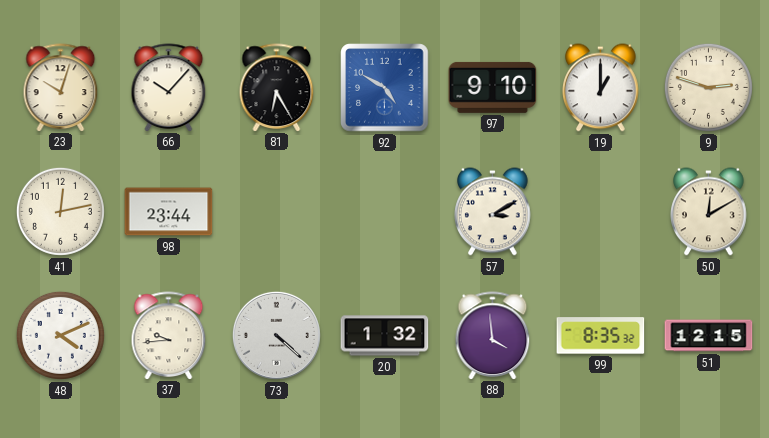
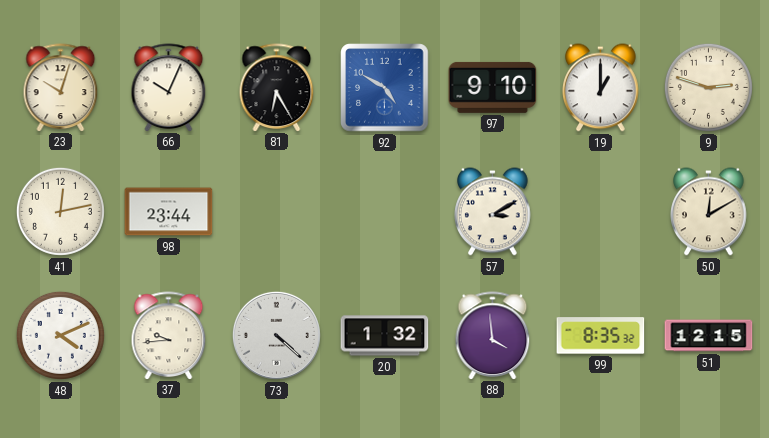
66: 10:07 -> 10:04 (169, 87)
